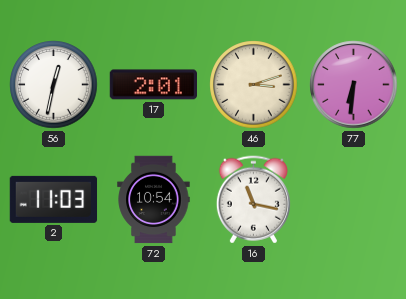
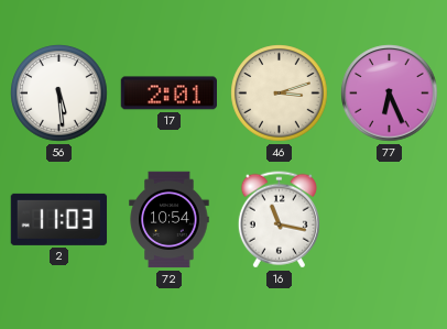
56: 12:32 -> 5:29 (59, 94)
77: 6:31 -> 6:26 (390, 94)
